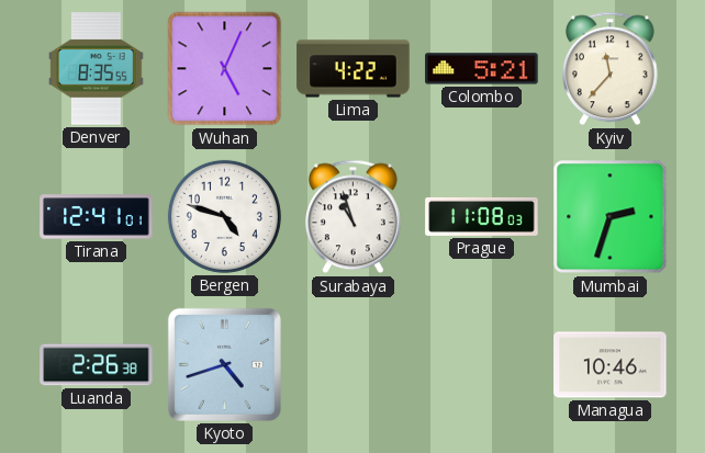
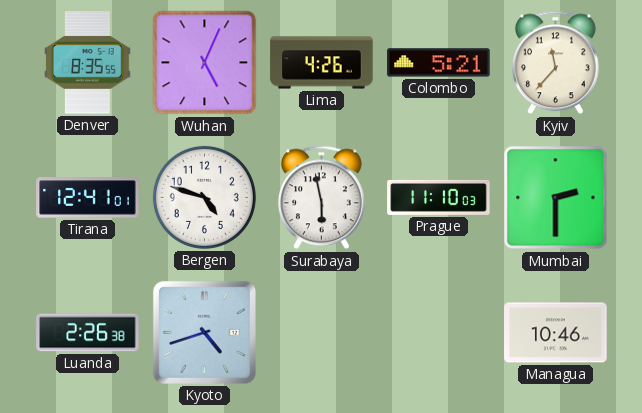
Lima: 4:22 -> 4:26 (322, 63)
Surabaya: 10:57 -> 5:58 (321, 198)
Prague: 11:08 -> 11:10 (439, 197)
Mumbai: 2:33 -> 2:30 (556, 198)
